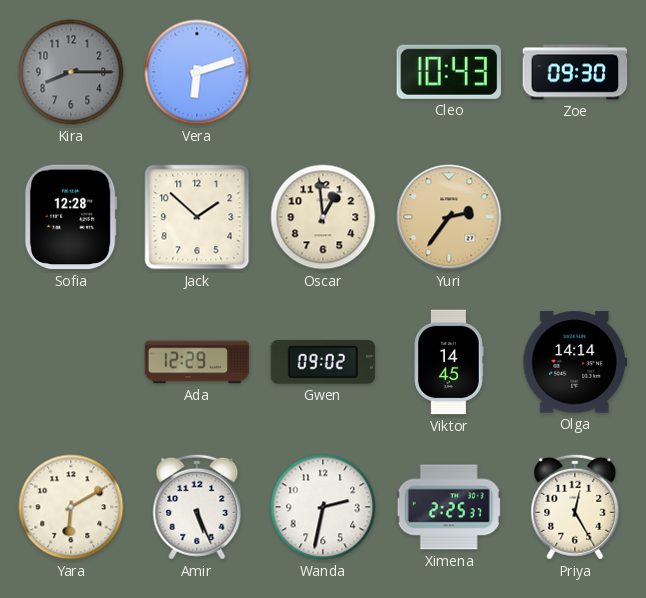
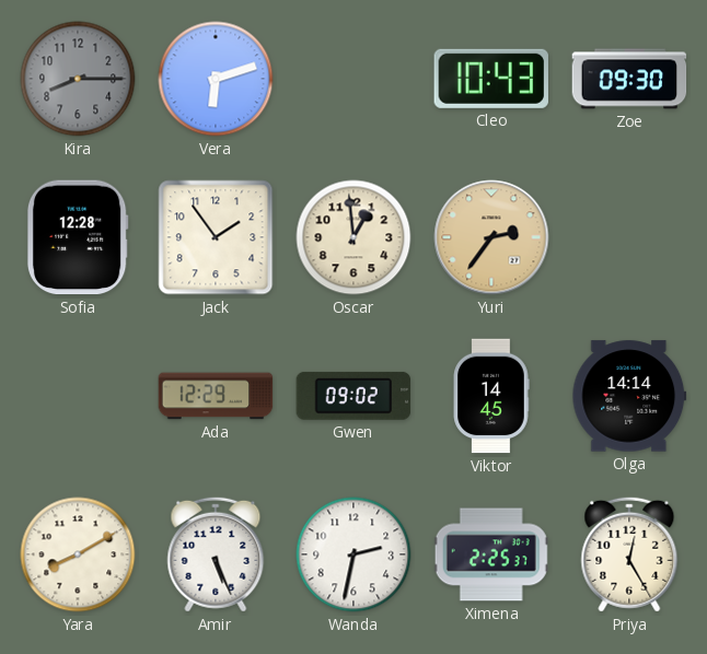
Jack: 1:52 -> 1:54 (216, 237)
Yara: 6:10 -> 8:10 (78, 554)
